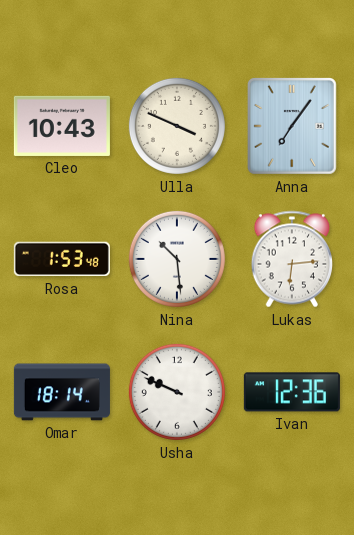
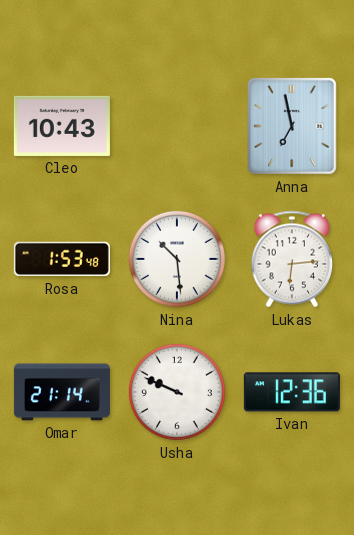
Ulla: 3:49 -> none (177, 126)
Anna: 7:06 -> 6:58 (292, 127)
Omar: 18:14 -> 21:14 (62, 392)
